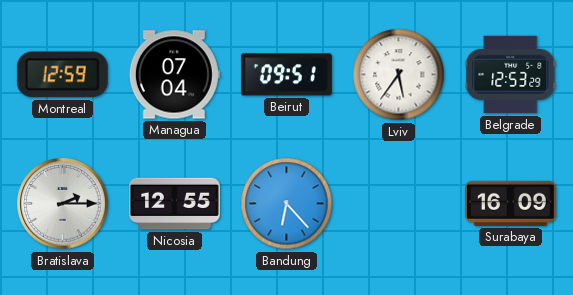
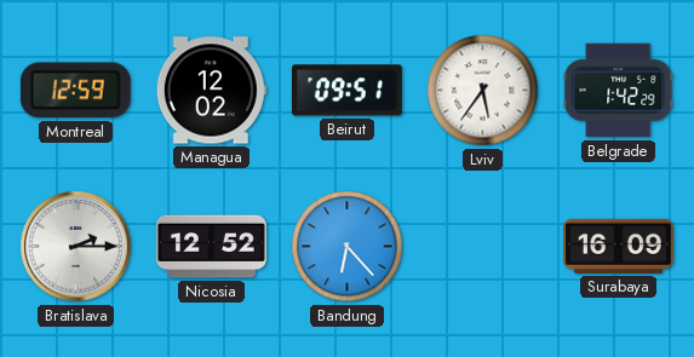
Managua: 07:04 -> 12:02 (211, 91)
Belgrade: 12:53 -> 1:42 (619, 91)
Nicosia: 12:55 -> 12:52 (212, 247)
